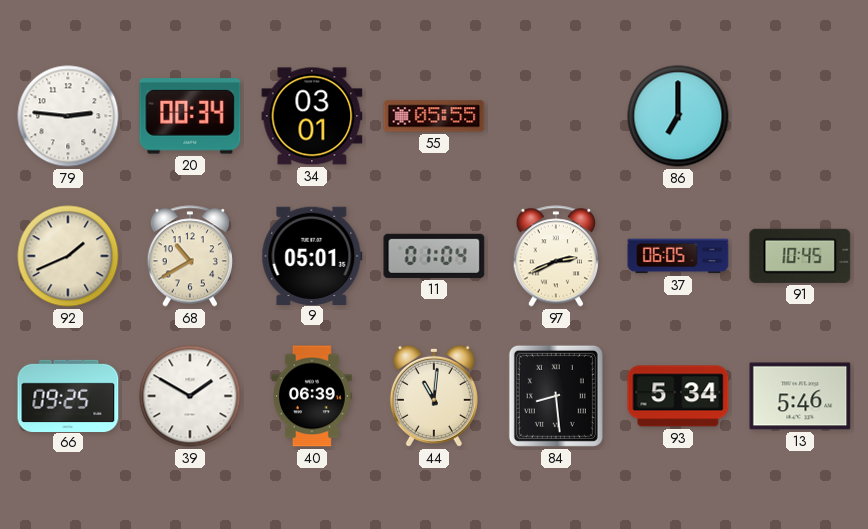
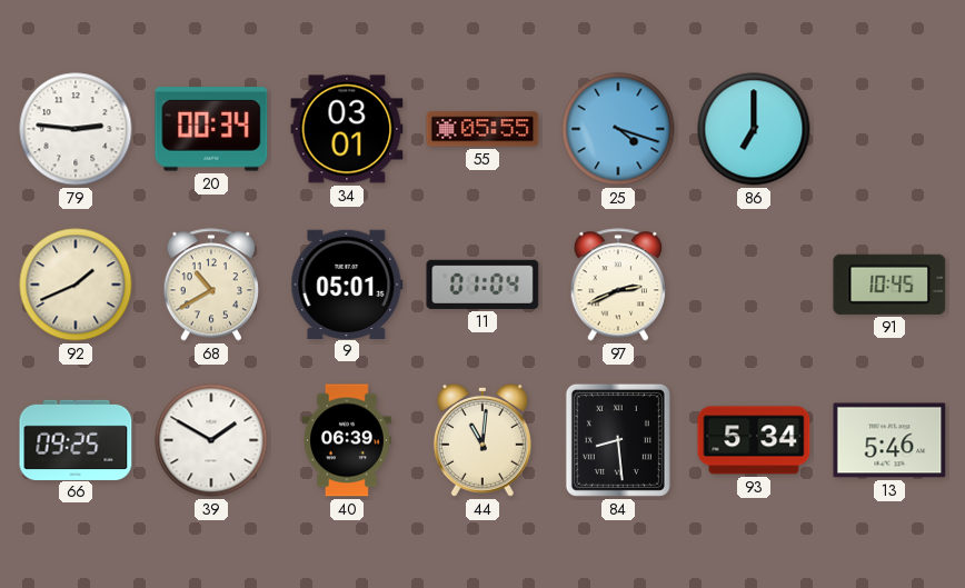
25: none -> 4:18 (618, 129)
37: 06:05 -> none (678, 256)
